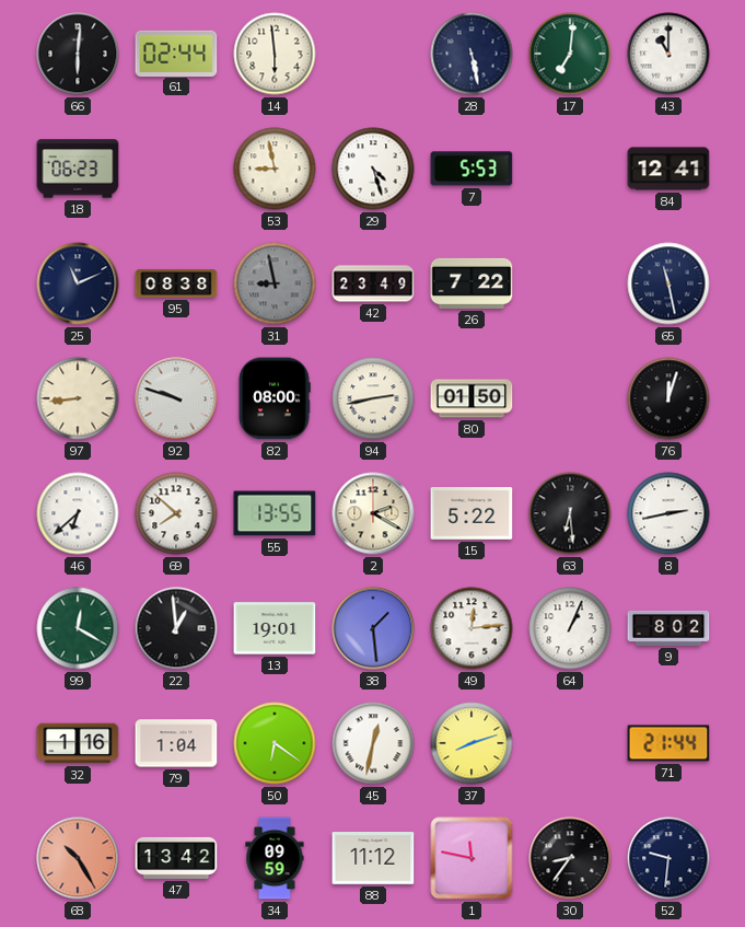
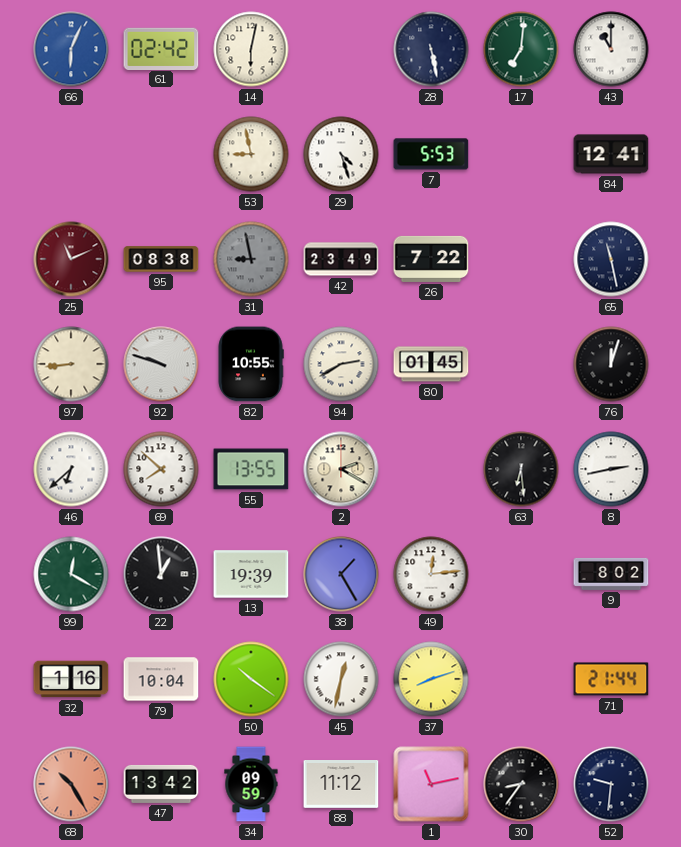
66: 6:01 -> 6:04 (71, 49)
66 dial: black -> blue (71, 49)
61: 02:44 -> 02:42 (161, 48)
14: 5:59 -> 6:02 (251, 49)
18: 06:23 -> none (78, 169)
25 dial: navy -> burgundy (71, 259)
82: 08:00 -> 10:55 (251, 364)
94: 2:43 -> 2:40 (341, 364)
80: 01:50 -> 01:45 (431, 364)
15: 5:22 -> none (472, 514)
13: 19:01 -> 19:39 (251, 574)
38: 1:29 -> 1:25 (341, 574)
64: 1:04 -> none (570, 628)
79: 1:04 -> 10:04 (161, 679)
50: 6:21 -> 10:21 (251, 679)
1: 11:47 -> 11:13 (431, 784)
